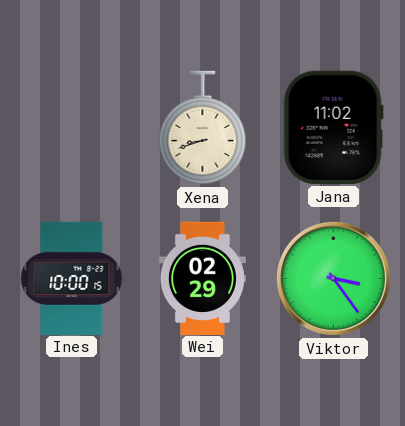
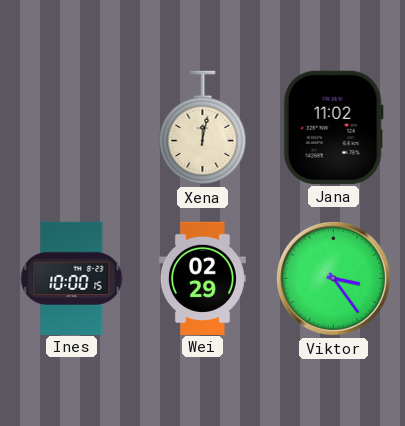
Xena: 8:42 -> 12:02 (203, 128)
